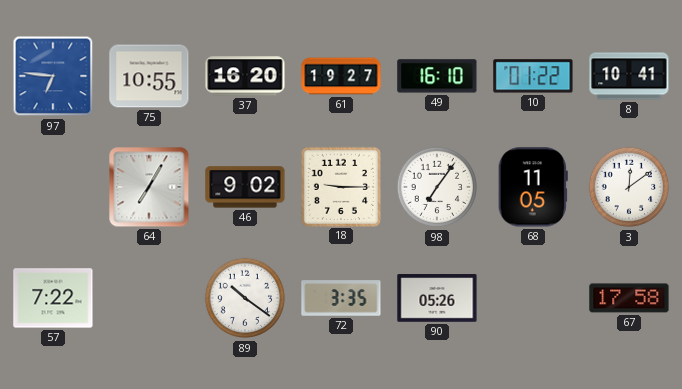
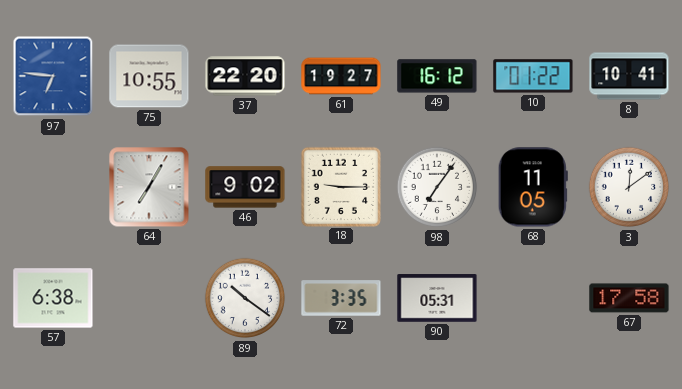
37: 16:20 -> 22:20 (245, 76)
49: 16:10 -> 16:12 (437, 76)
57: 7:22 -> 6:38 (53, 298)
90: 05:26 -> 05:31 (437, 298)
